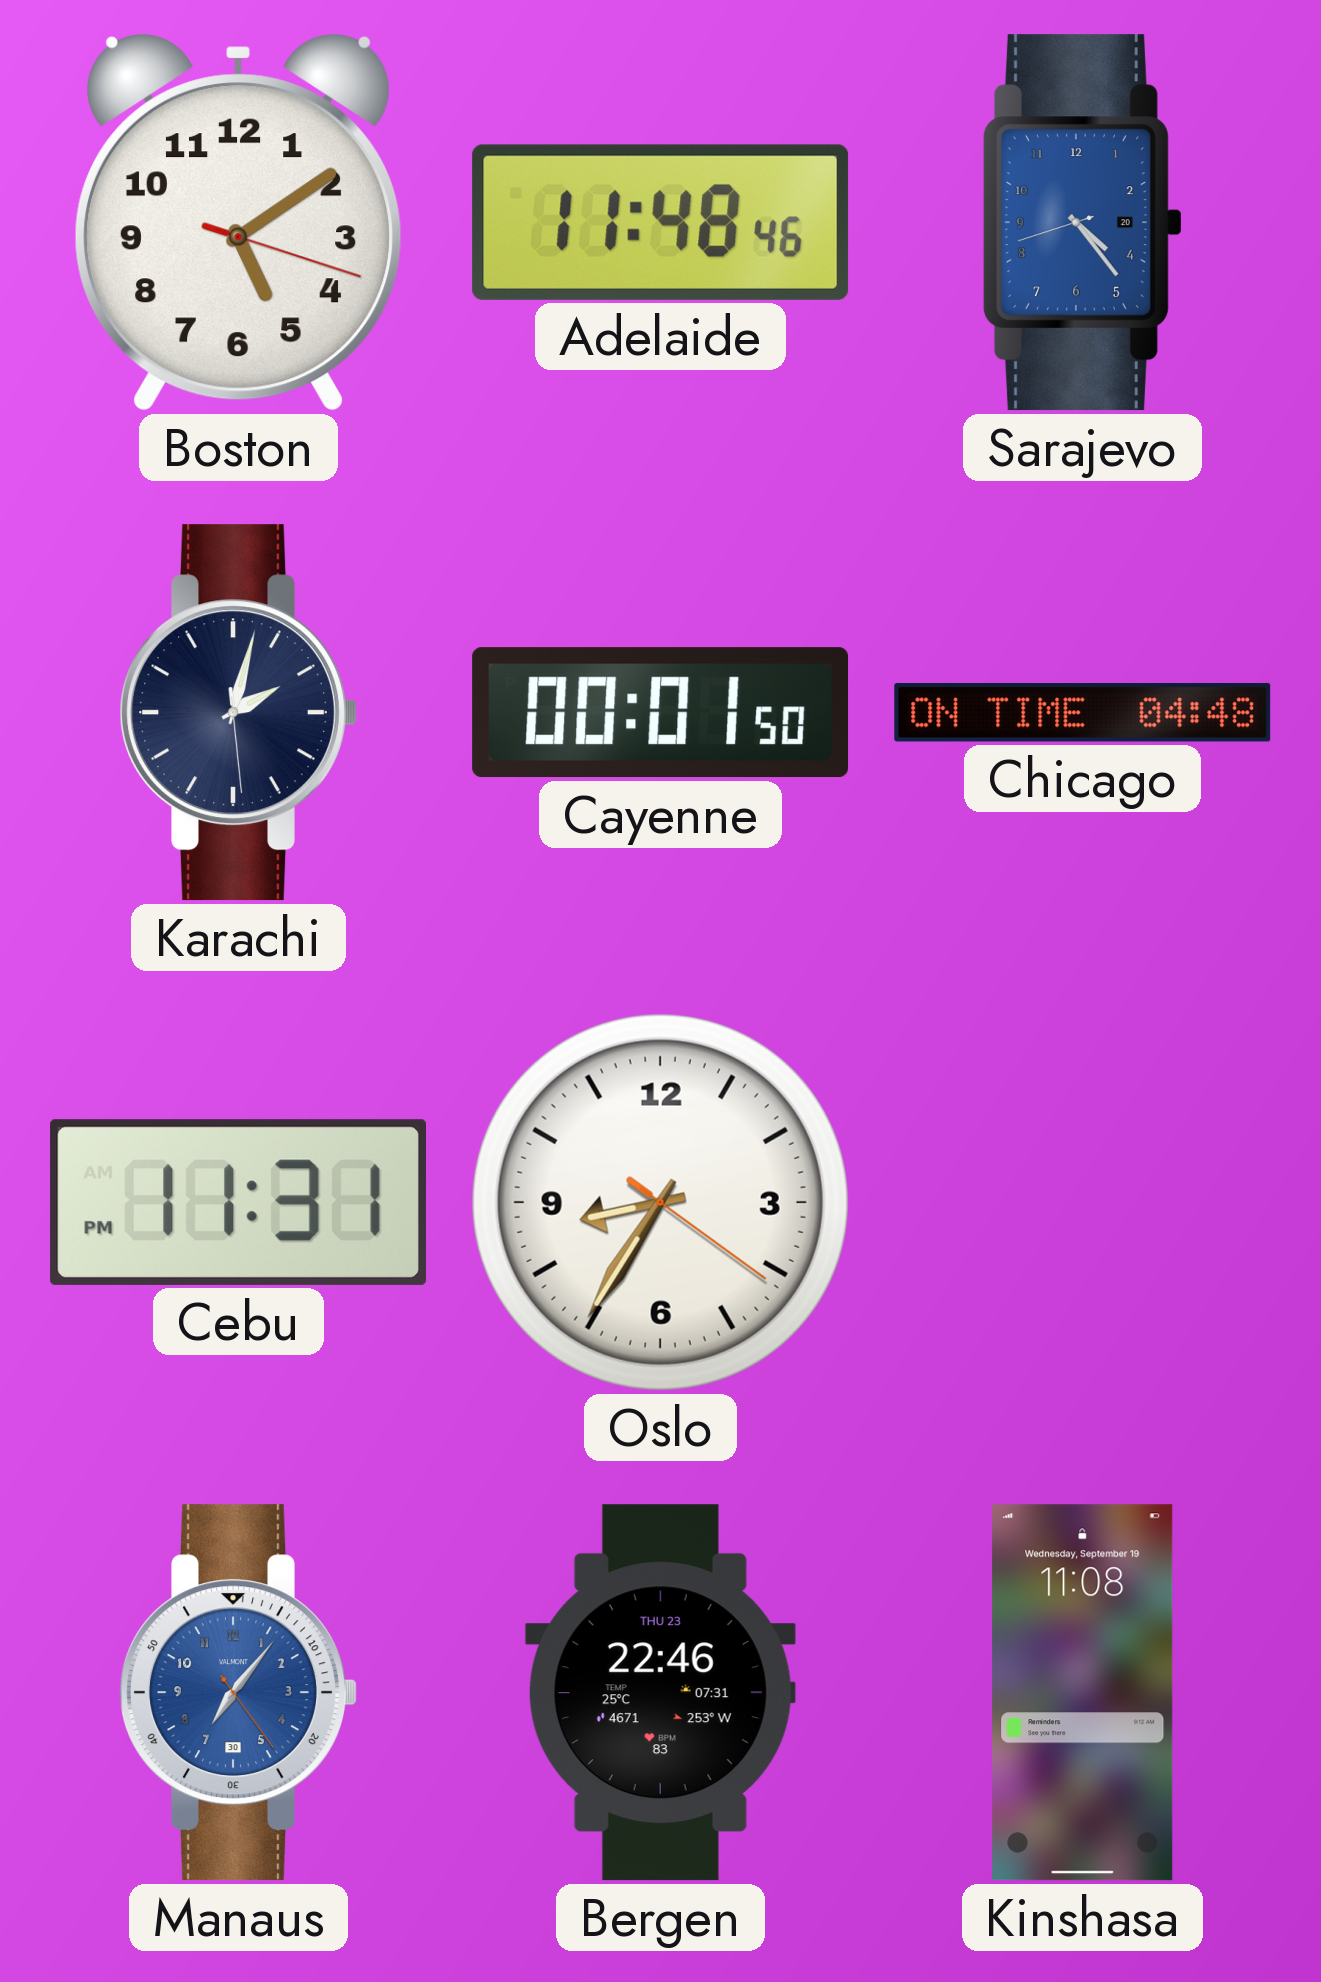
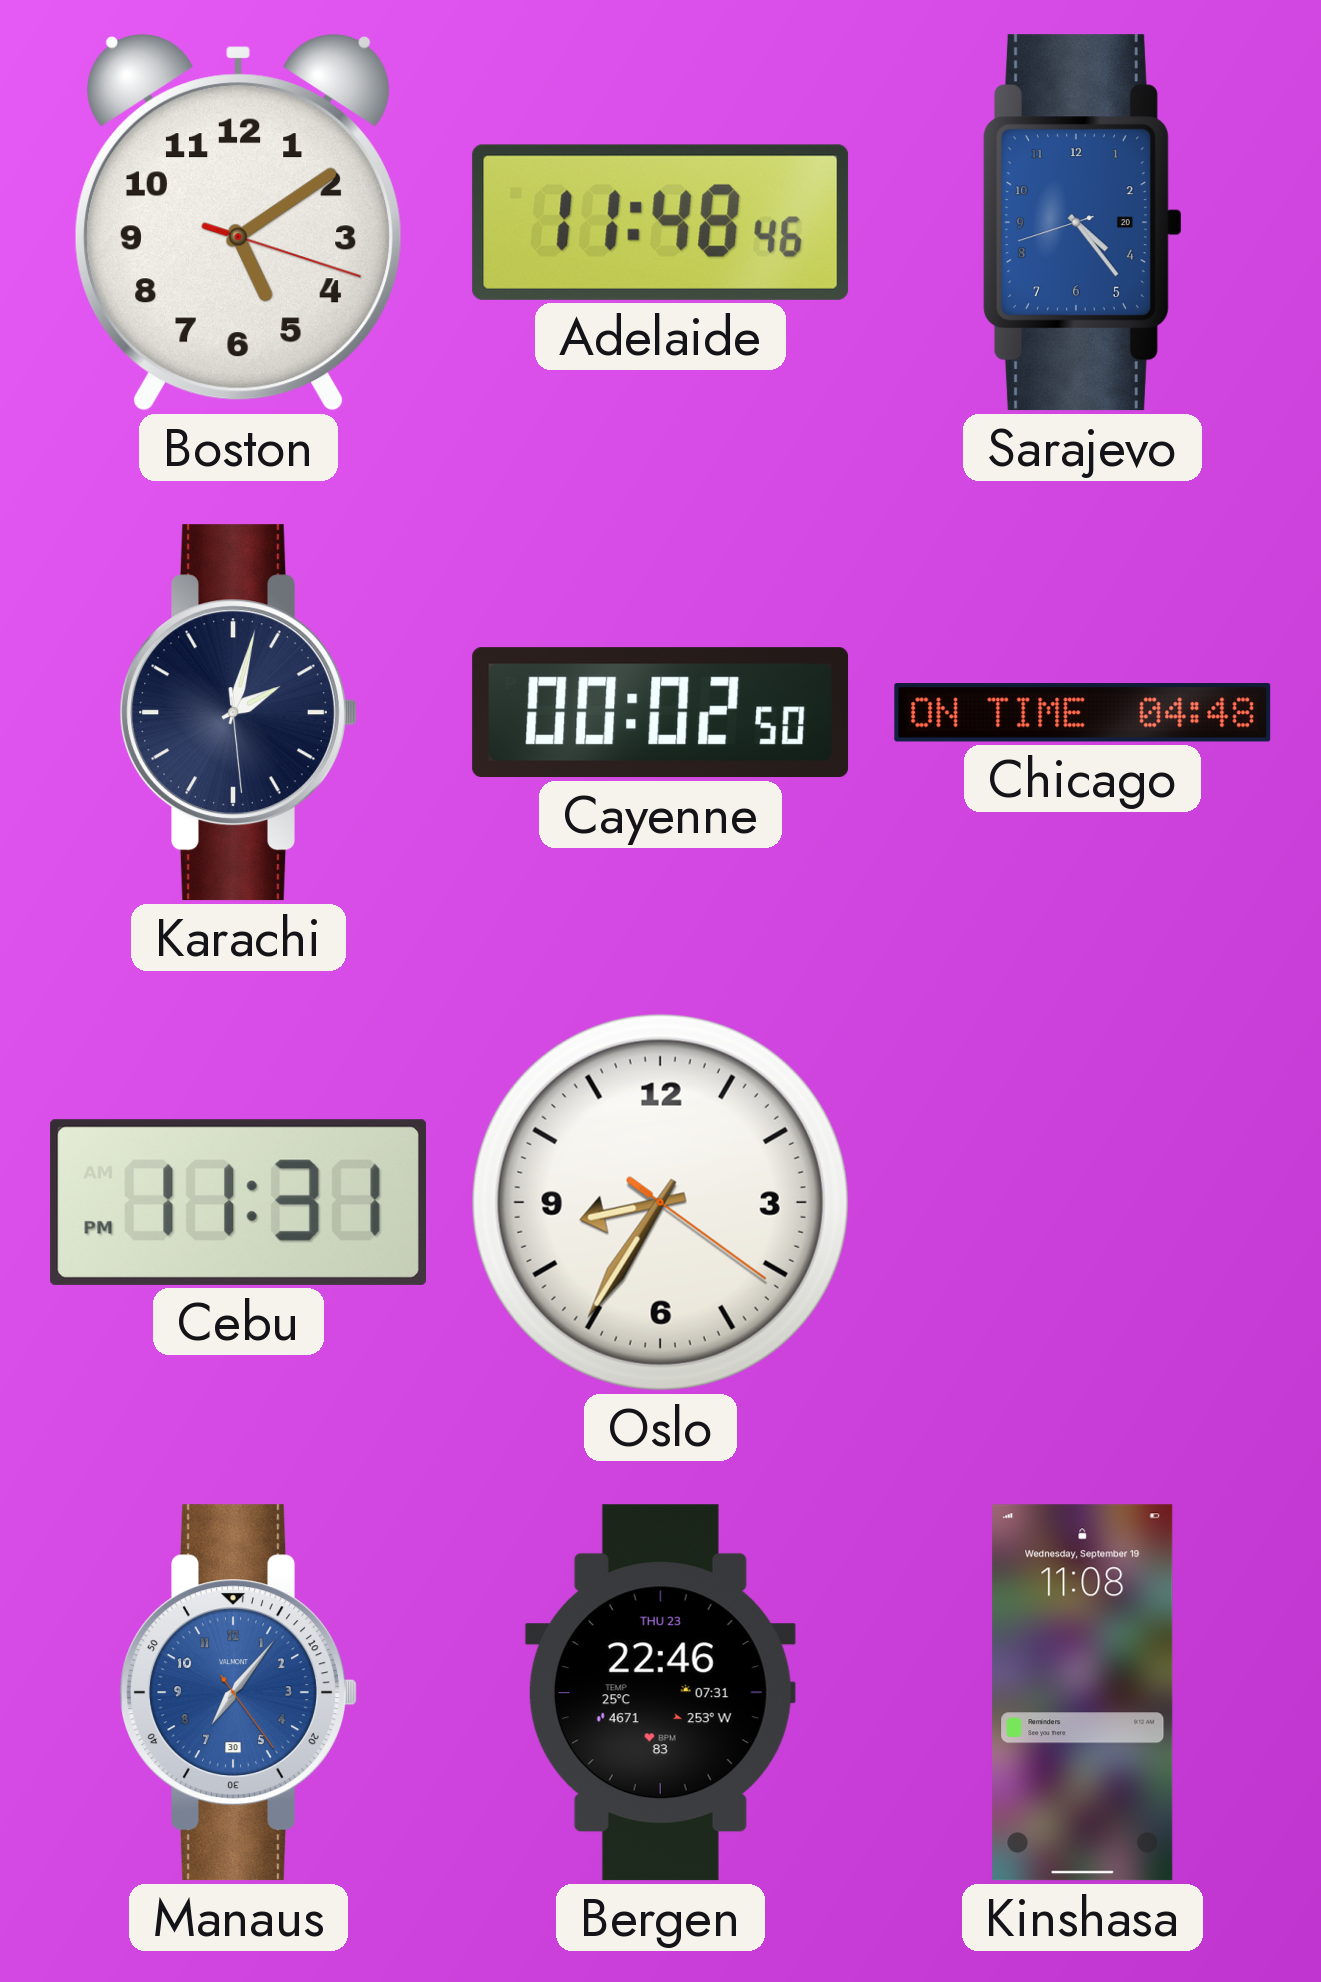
Cayenne: 00:01 -> 00:02 (661, 713)
